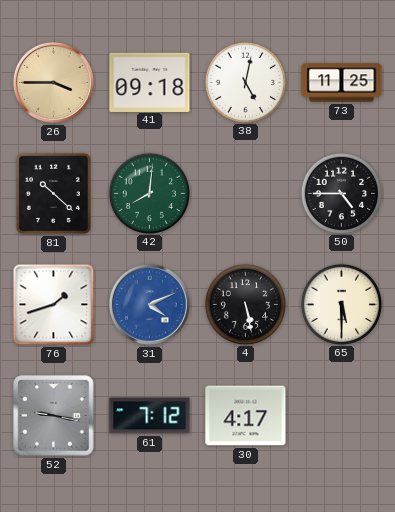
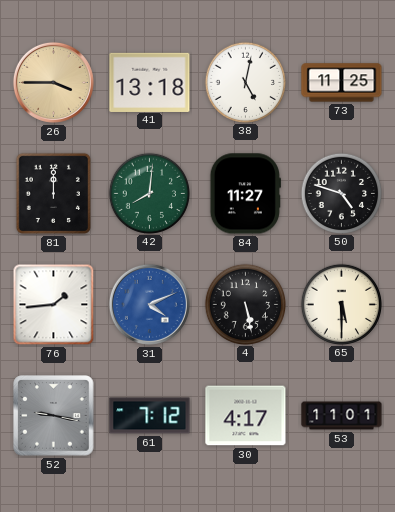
41: 09:18 -> 13:18 (150, 82)
81: 10:22 -> 12:00 (53, 193)
84: none -> 11:27 (245, 194)
50: 4:45 -> 4:48 (341, 193)
76: 1:42 -> 1:44 (54, 305)
53: none -> 11:01 (342, 416)
